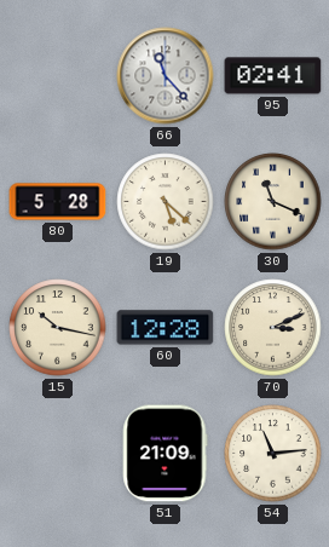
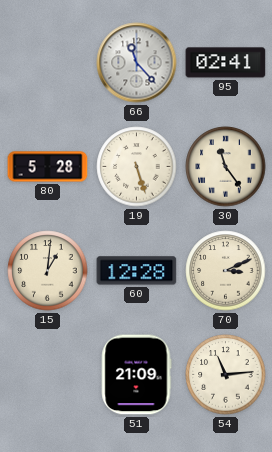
19: 5:22 -> 5:27 (137, 167)
30: 11:19 -> 11:24 (226, 167)
15: 10:17 -> 1:01 (48, 271)
